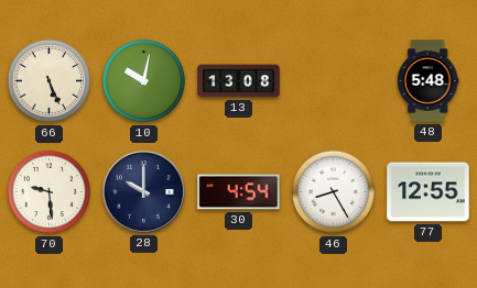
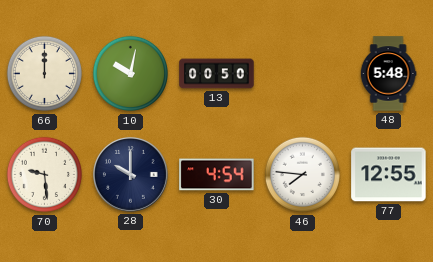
66: 5:26 -> 12:00 (45, 74)
13: 13:08 -> 00:50 (217, 74)
46: 8:25 -> 7:46 (303, 175)
